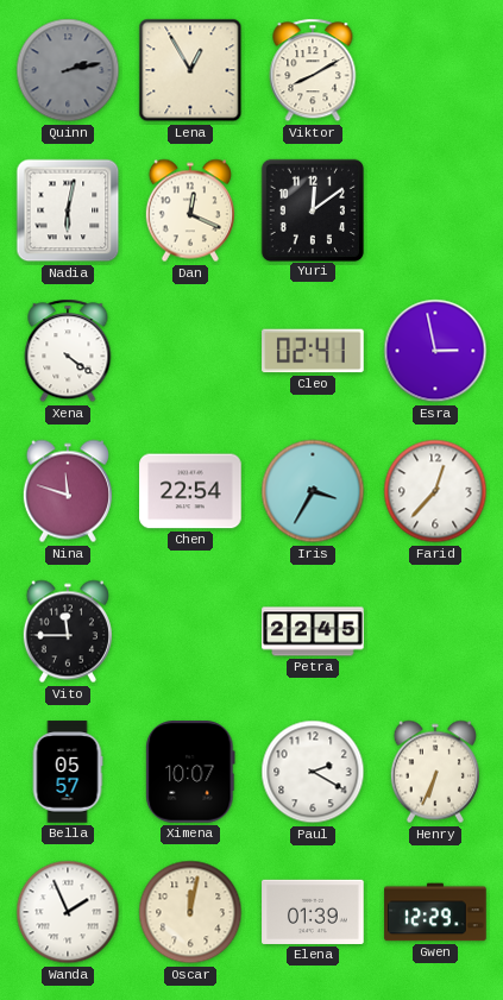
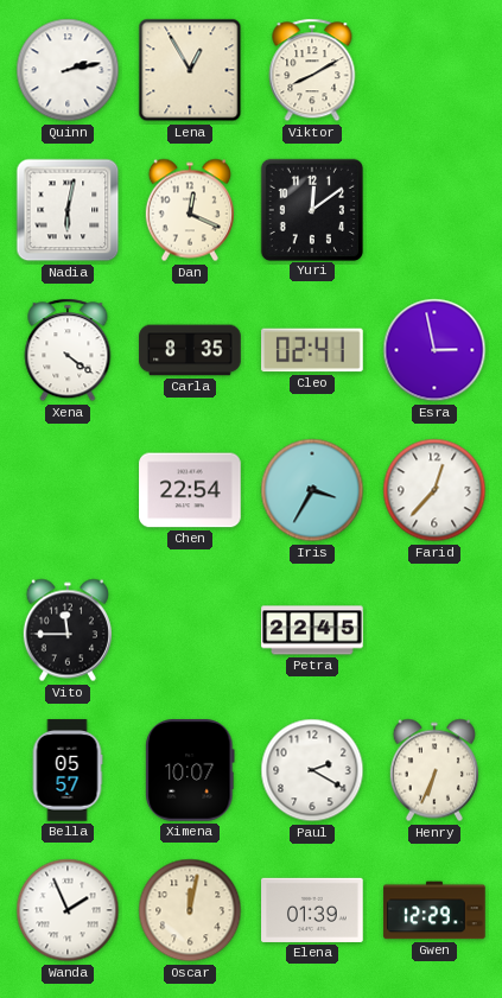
Quinn dial: grey -> white (68, 70)
Carla: none -> 8:35 (190, 350)
Nina: 11:48 -> none (68, 491)
